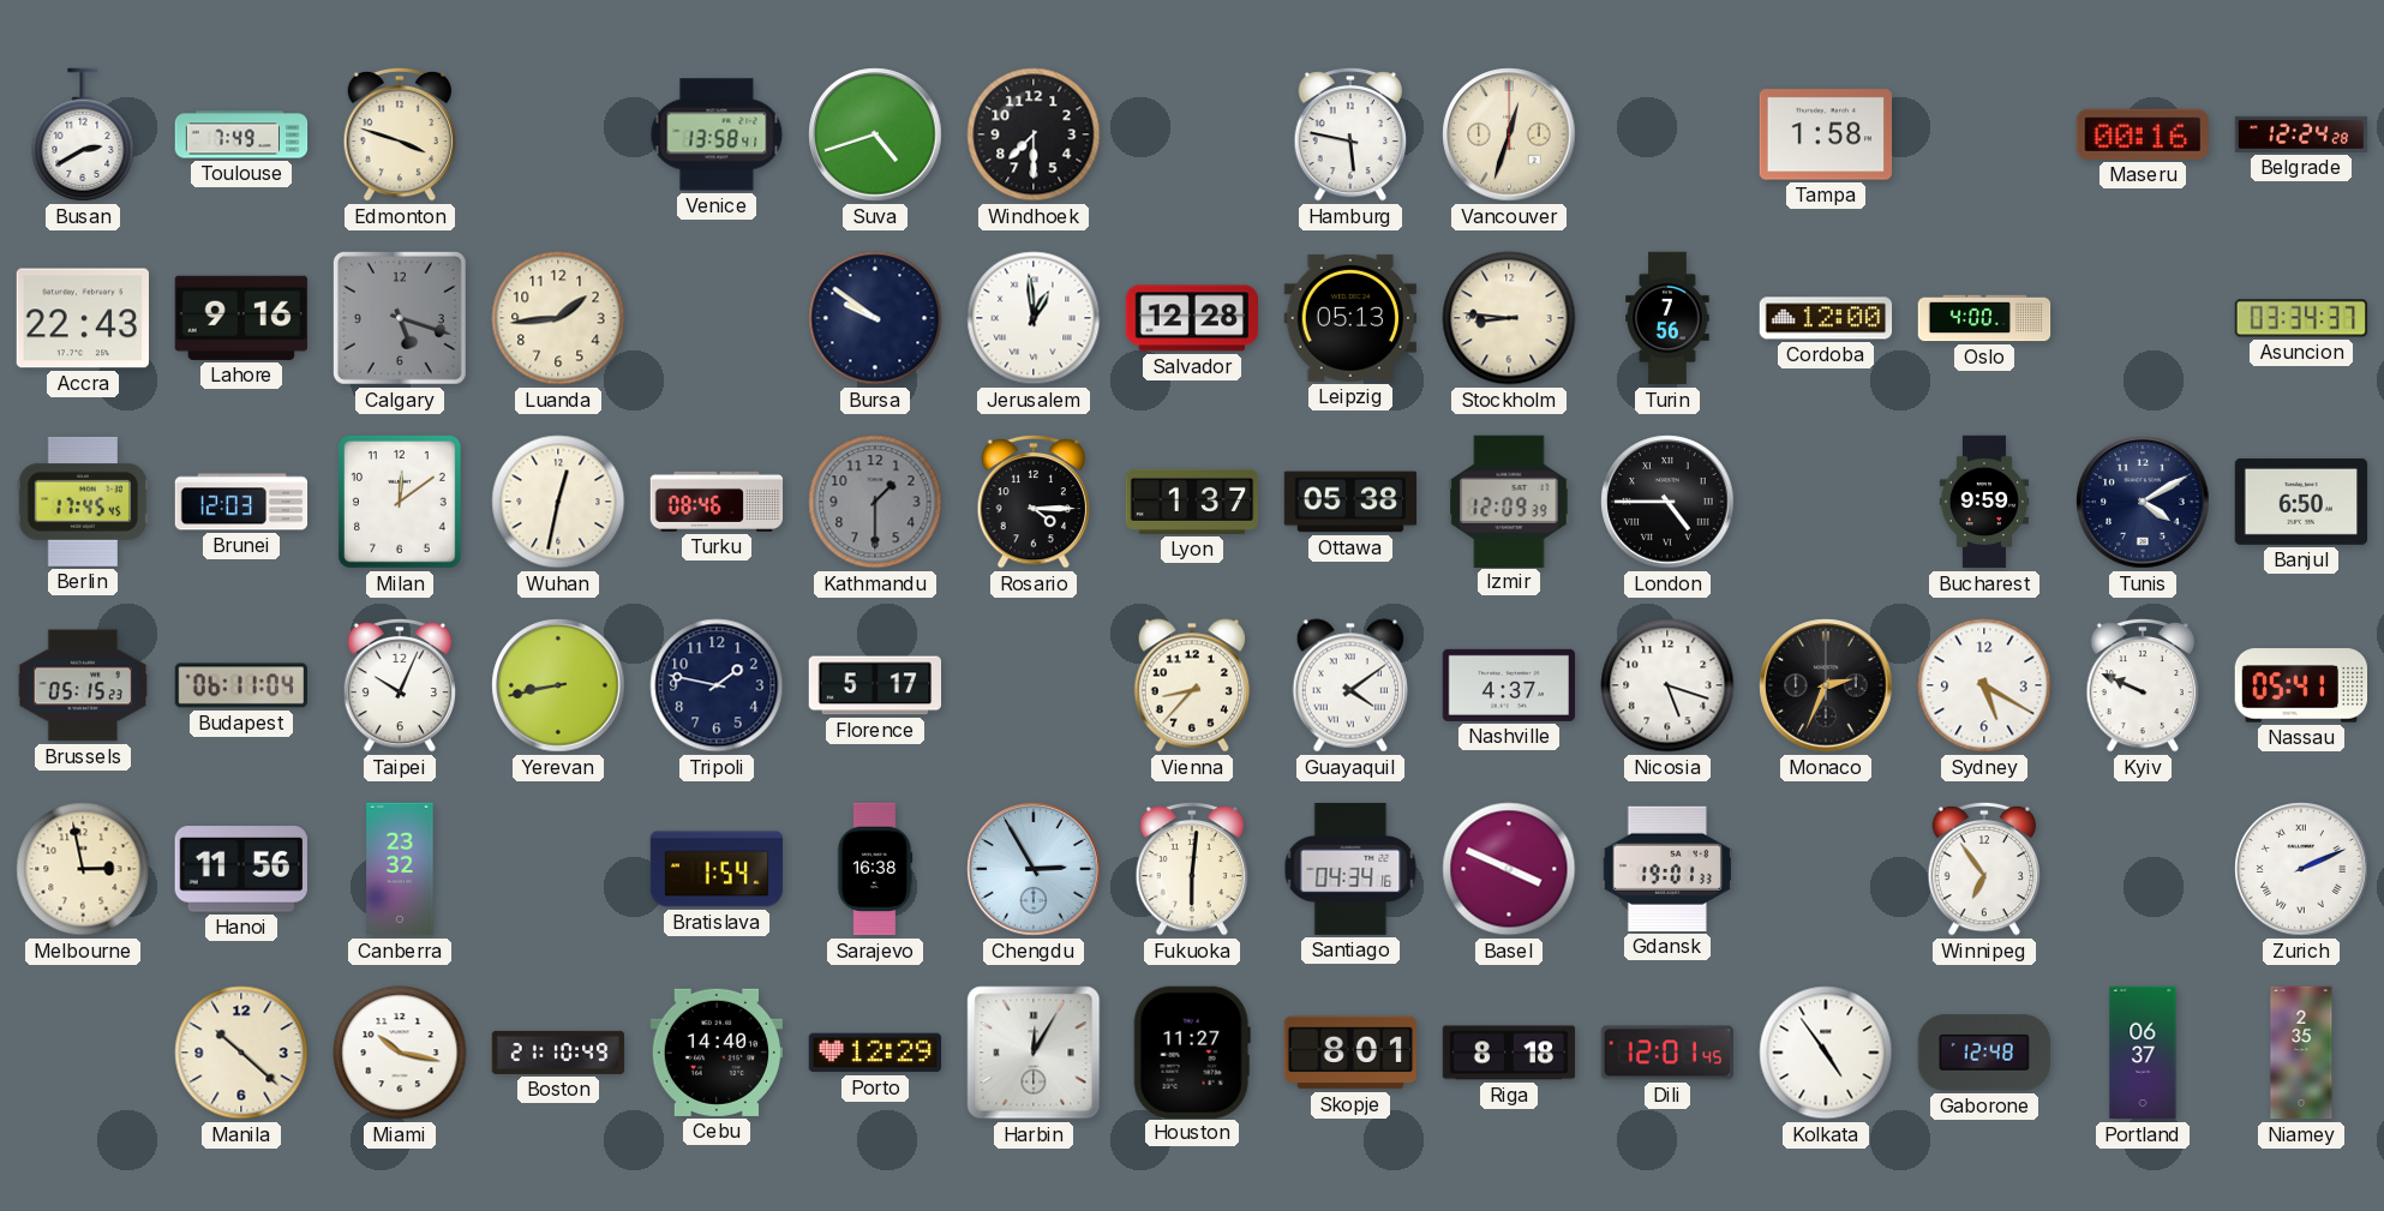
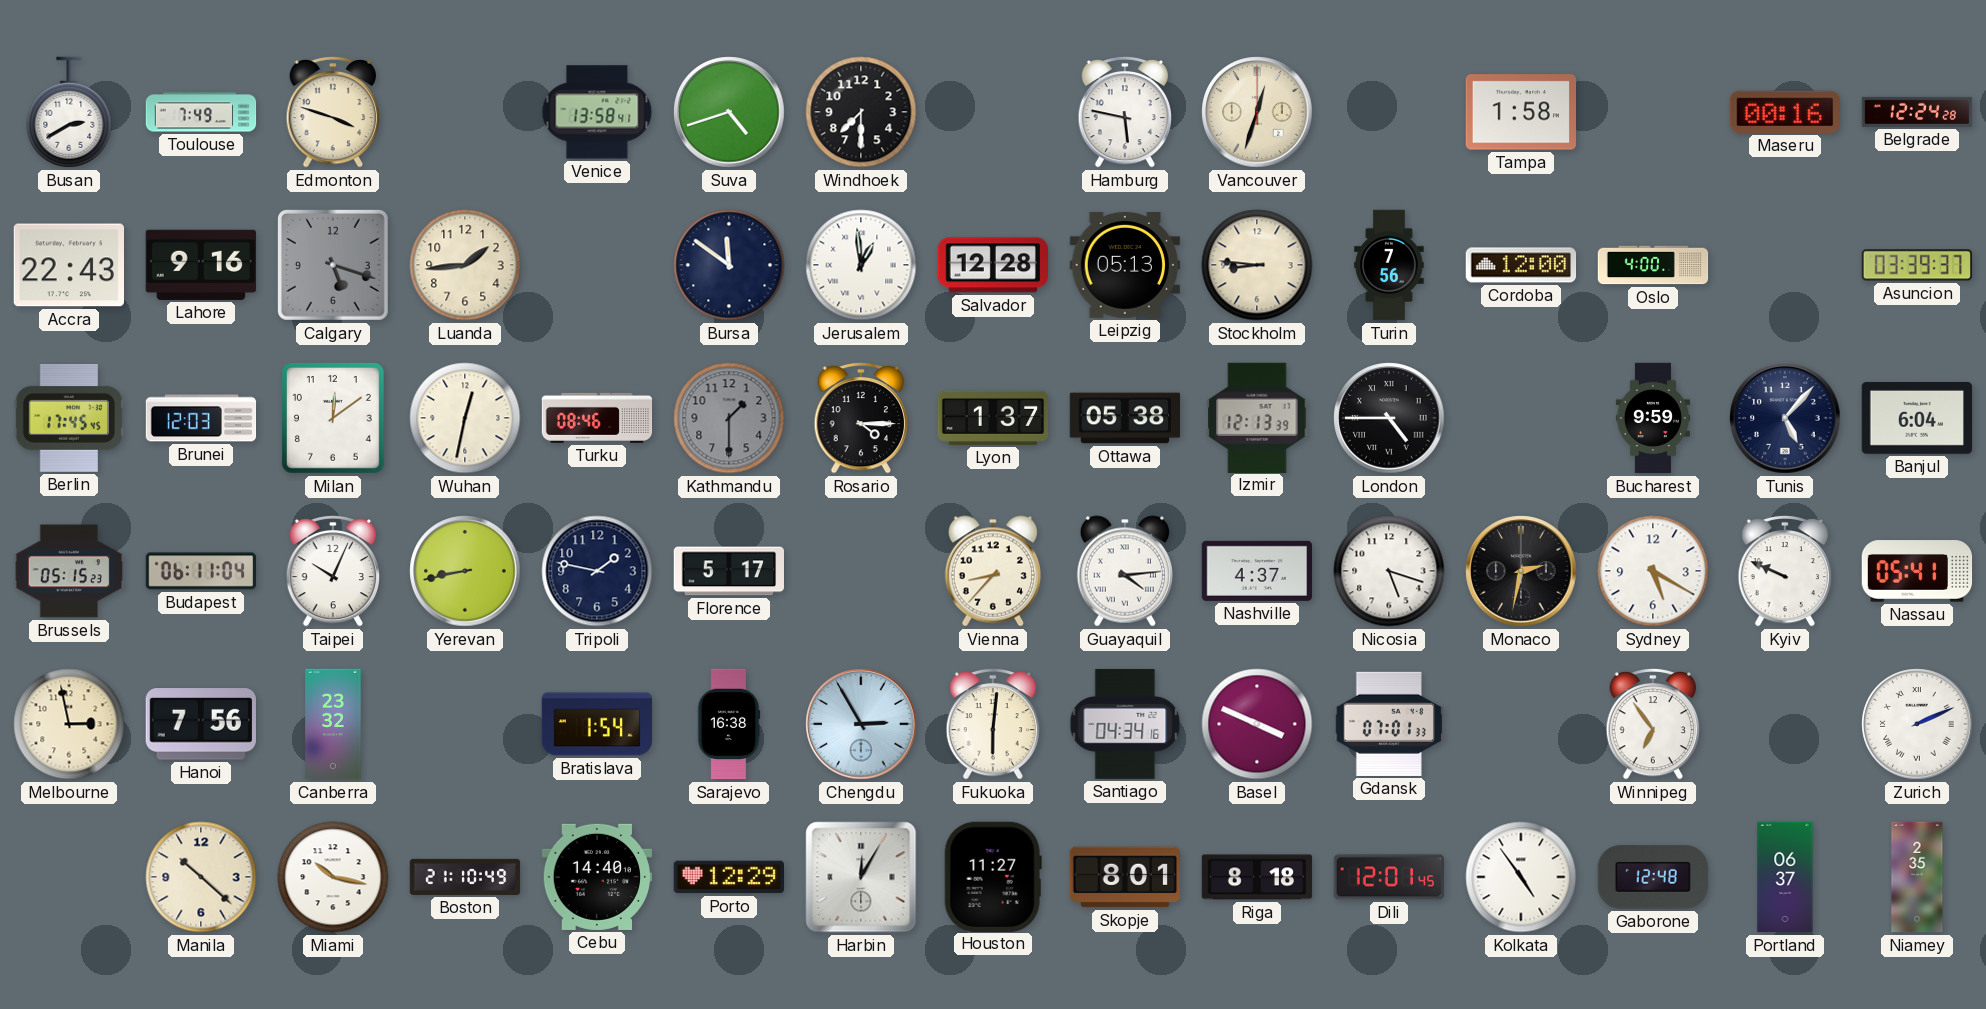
Bursa: 9:51 -> 11:51 (729, 265)
Asuncion: 03:34 -> 03:39 (1917, 265)
Izmir: 12:09 -> 12:13 (1257, 417)
Tunis: 4:10 -> 5:07 (1785, 418)
Banjul: 6:50 -> 6:04 (1917, 418)
Guayaquil: 4:09 -> 4:14 (1124, 571)
Monaco: 2:34 -> 2:32 (1521, 571)
Hanoi: 11:56 -> 7:56 (201, 724)
Gdansk: 19:01 -> 07:01 (1388, 724)
